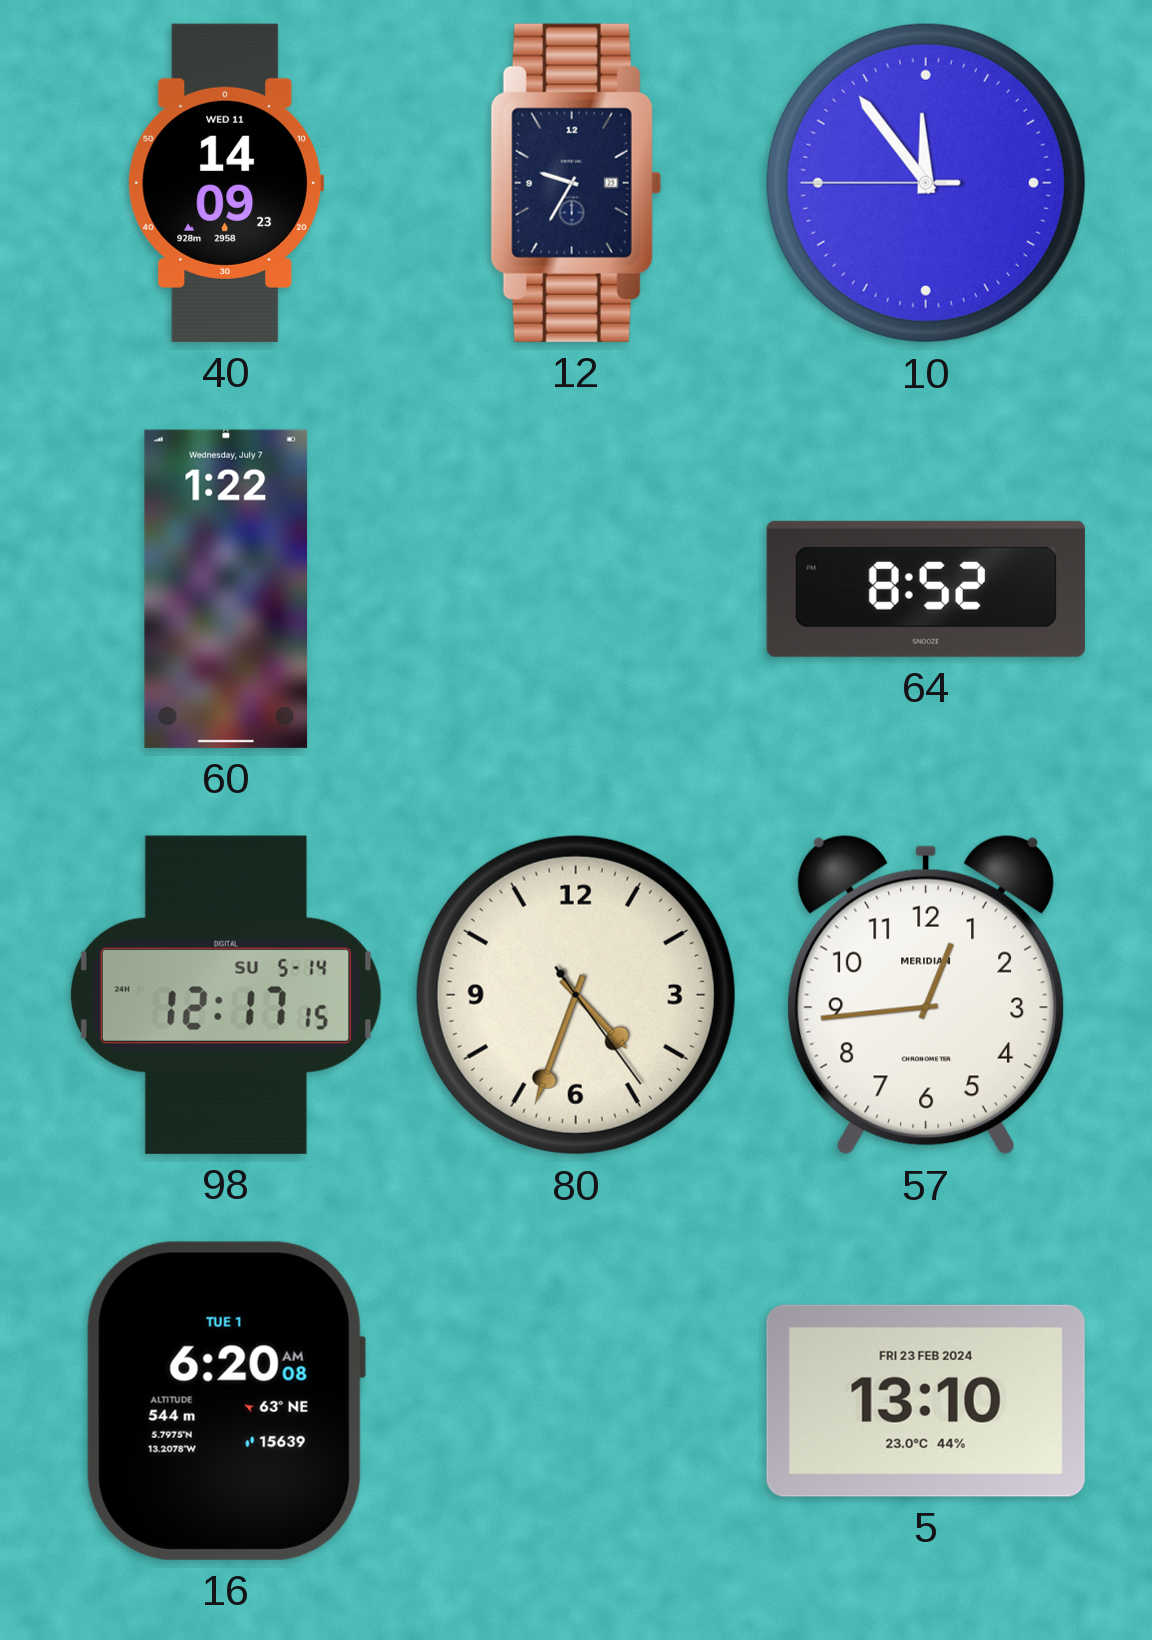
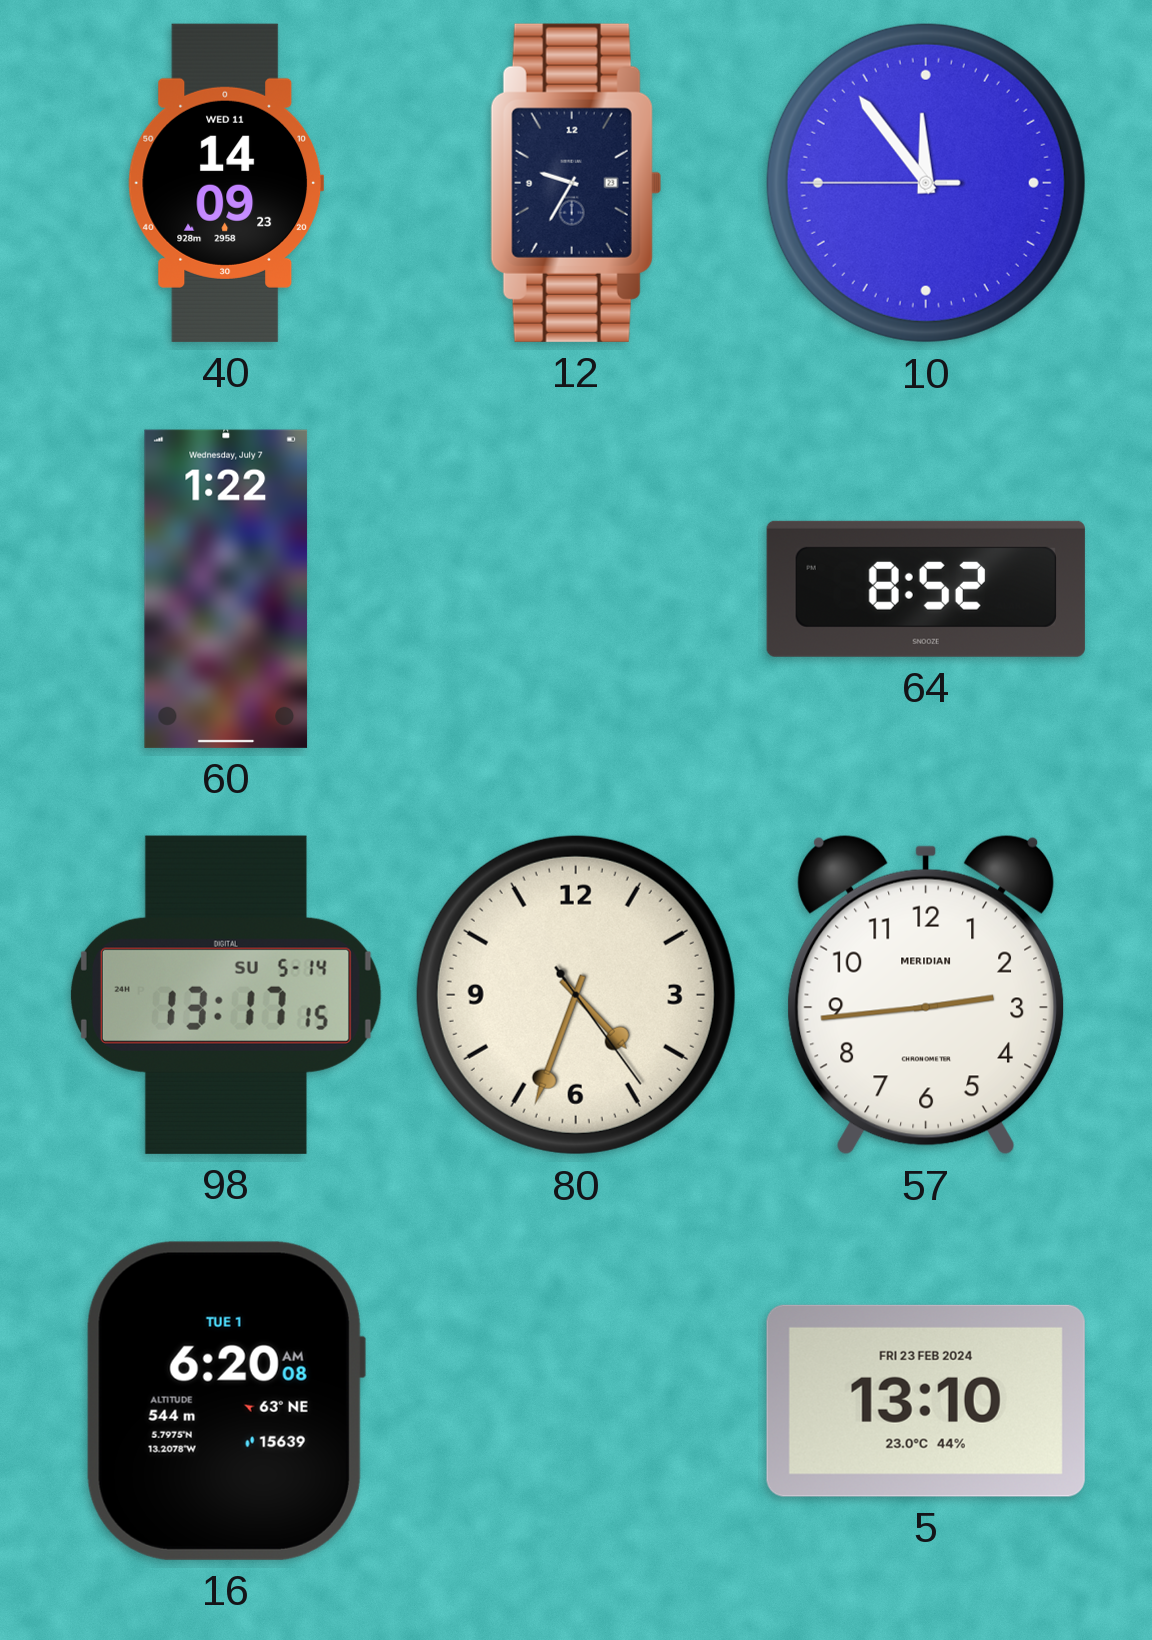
98: 12:17 -> 13:17 (226, 995)
57: 12:44 -> 2:44 (925, 995)
